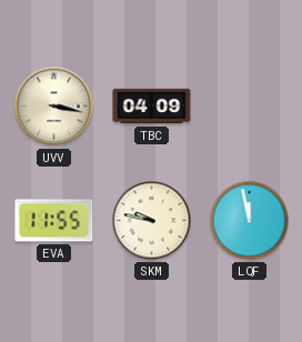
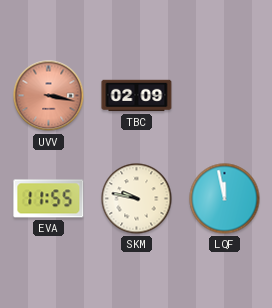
UVV dial: cream -> salmon (49, 96)
TBC: 04:09 -> 02:09 (137, 96)
